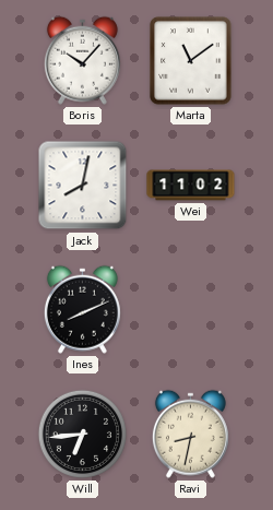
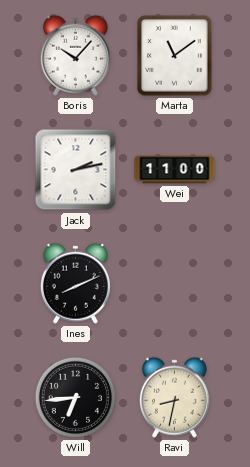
Jack: 8:02 -> 2:13 (76, 170)
Wei: 11:02 -> 11:00 (175, 170)
